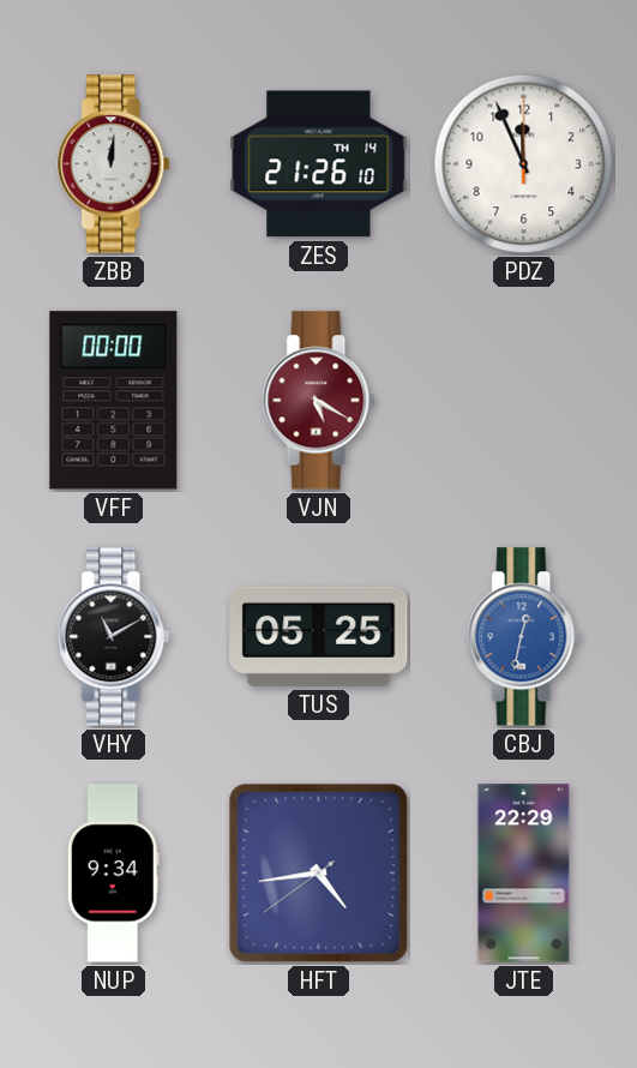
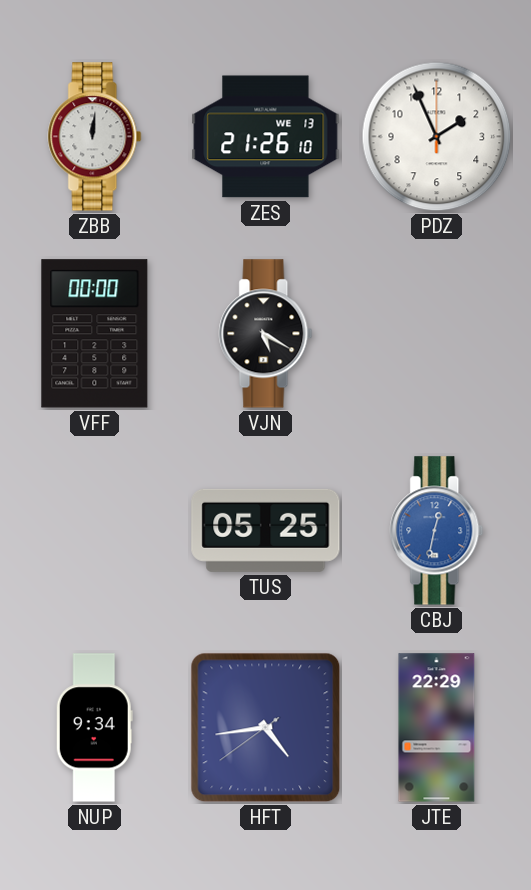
ZES date: TH 14 -> WE 13 (266, 137)
PDZ: 11:56 -> 1:56 (437, 137)
VJN dial: burgundy -> black (266, 334)
VHY: 11:10 -> none (114, 637)
